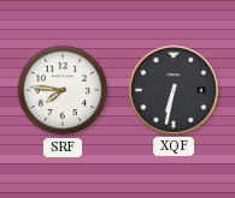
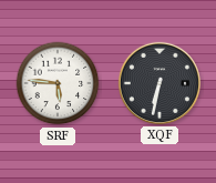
SRF: 7:46 -> 5:46 (58, 83)
